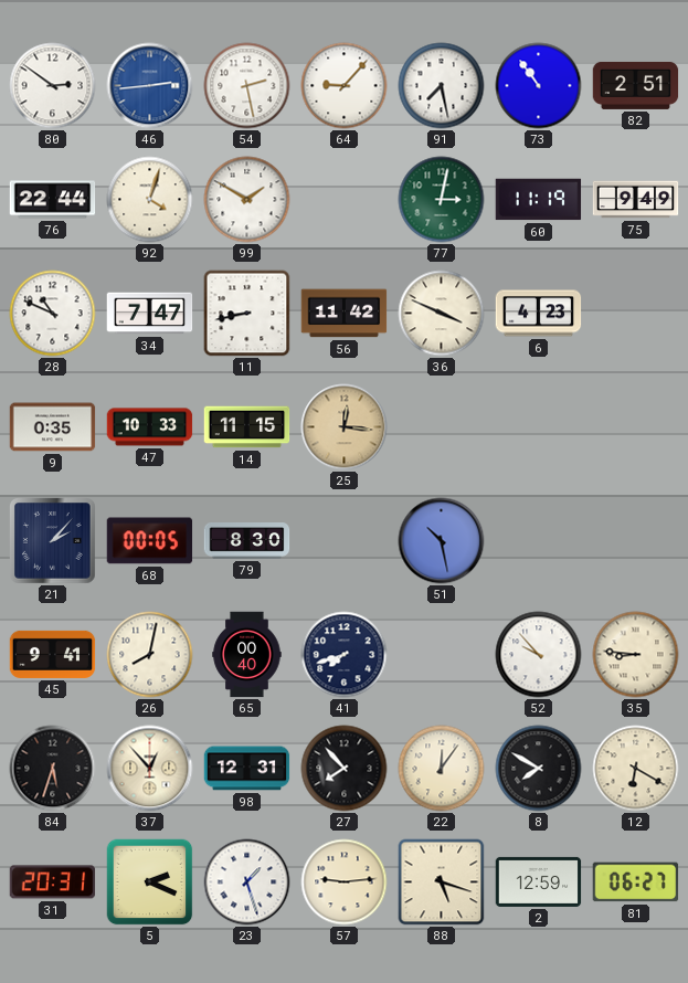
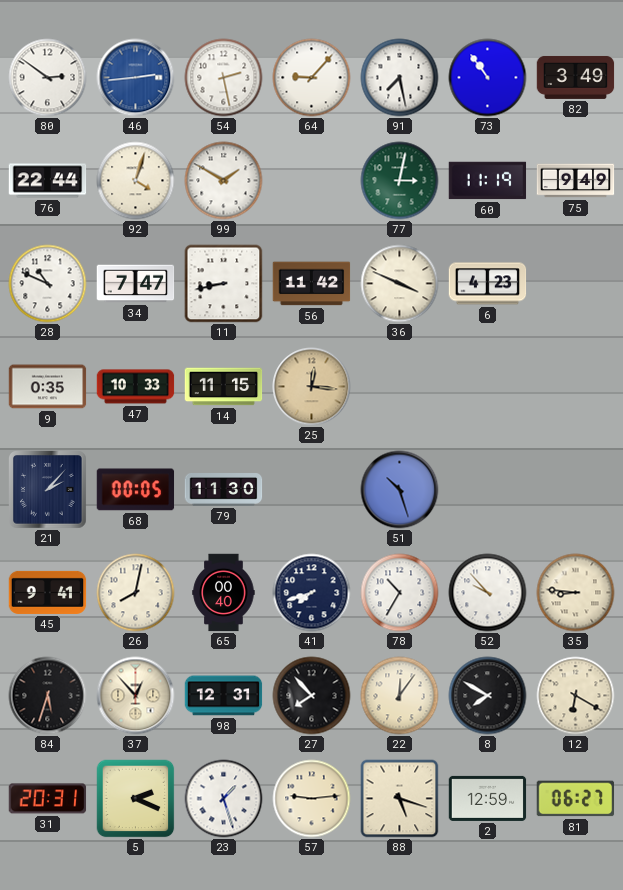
82: 2:51 -> 3:49 (576, 77)
79: 8:30 -> 11:30 (224, 490)
51: 10:28 -> 10:27 (400, 490)
78: none -> 10:35 (400, 593)
